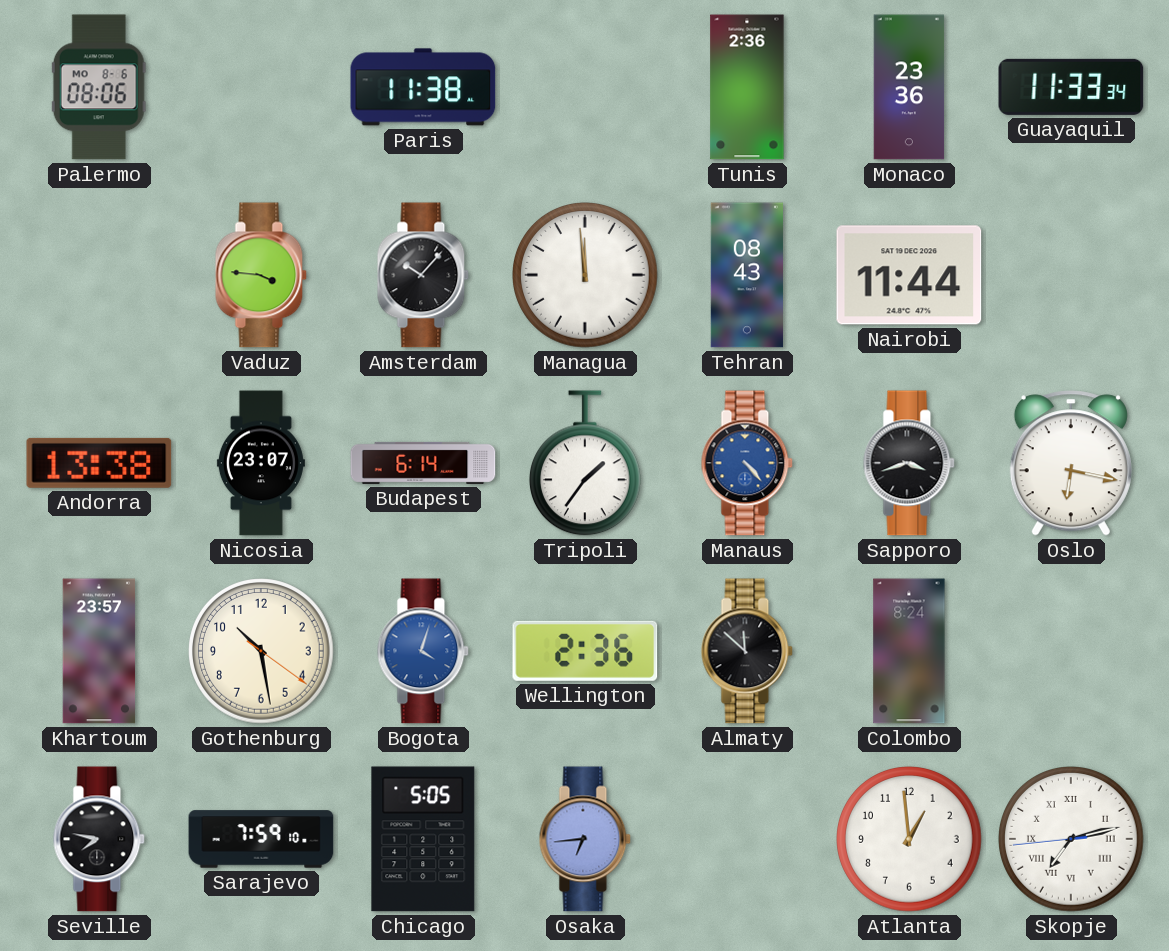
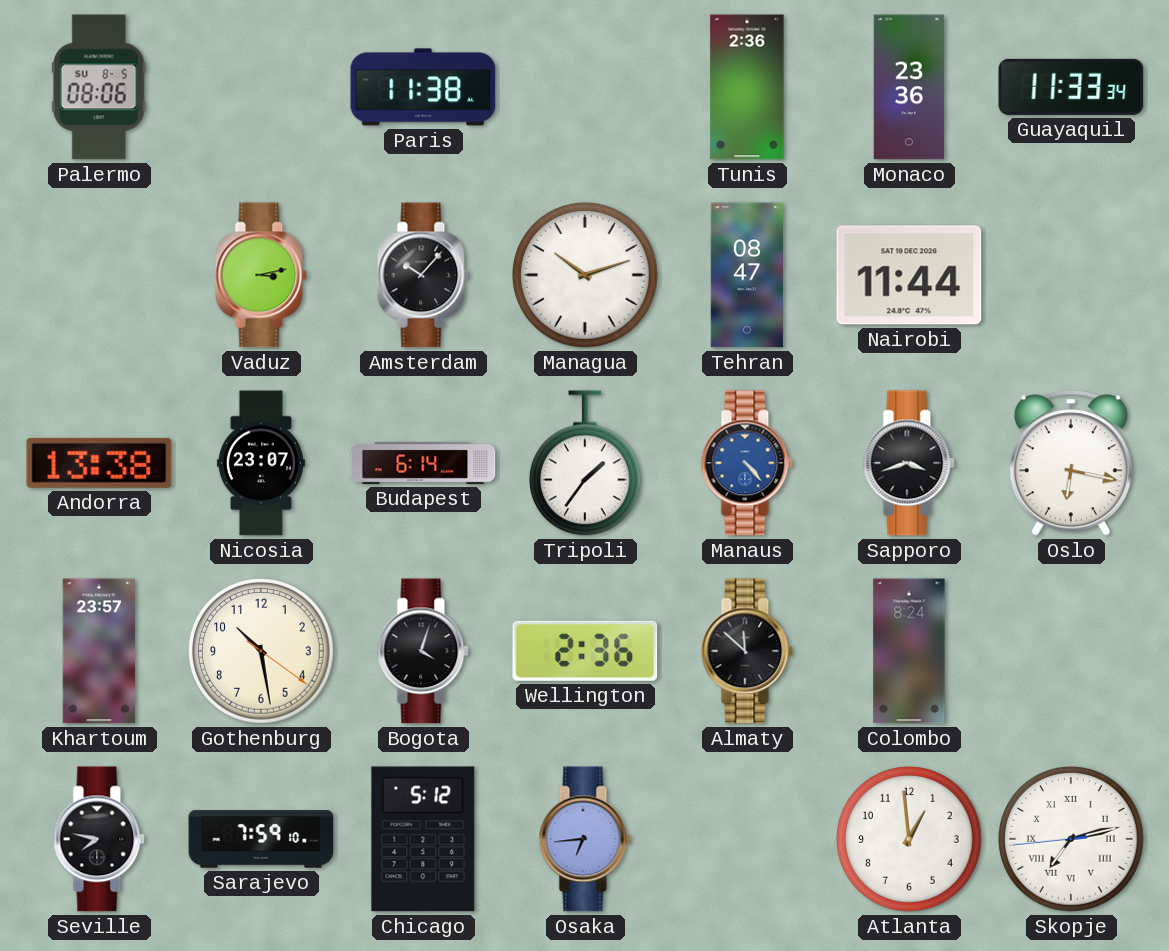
Palermo date: MO 8-6 -> SU 8-5 (99, 87)
Vaduz: 3:46 -> 3:13 (261, 275)
Managua: 11:59 -> 10:12 (585, 275)
Tehran: 08:43 -> 08:47 (747, 275)
Bogota dial: blue -> black (423, 651)
Chicago: 5:05 -> 5:12 (423, 839)
